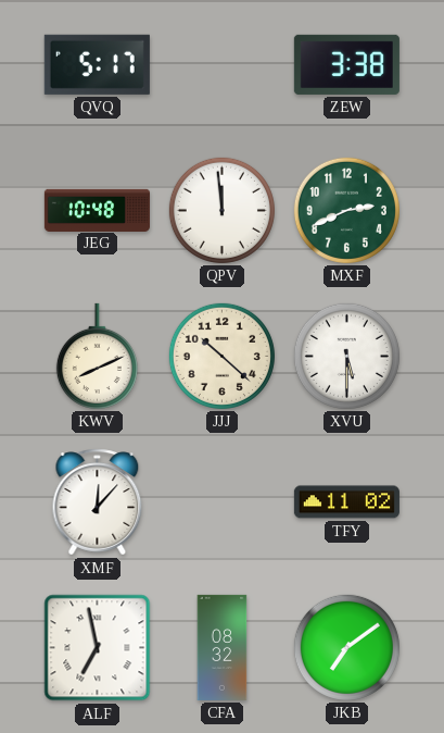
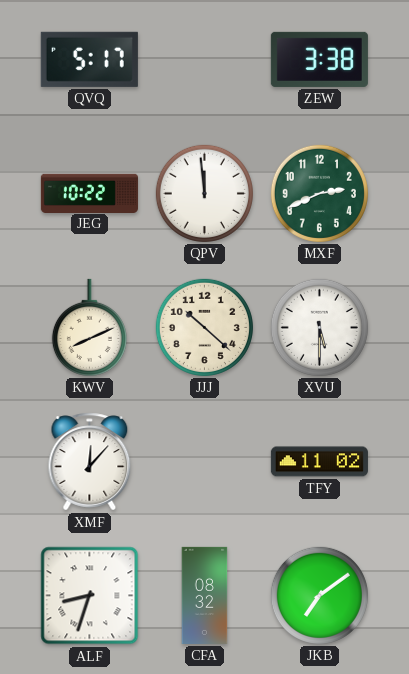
JEG: 10:48 -> 10:22 (89, 193)
ALF: 6:58 -> 8:33 (90, 596)
